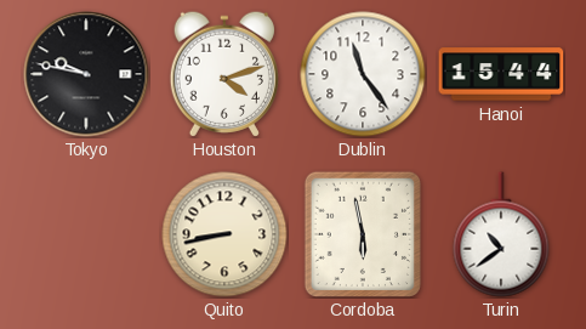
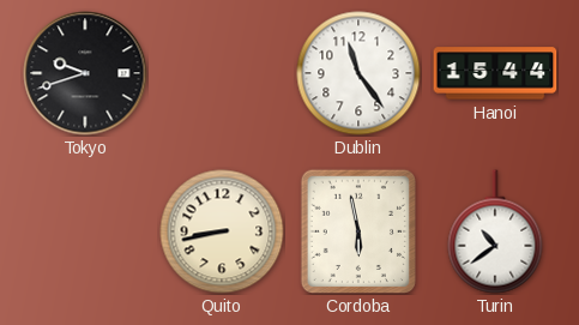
Tokyo: 9:47 -> 9:42 (85, 73)
Houston: 4:12 -> none (223, 74)
